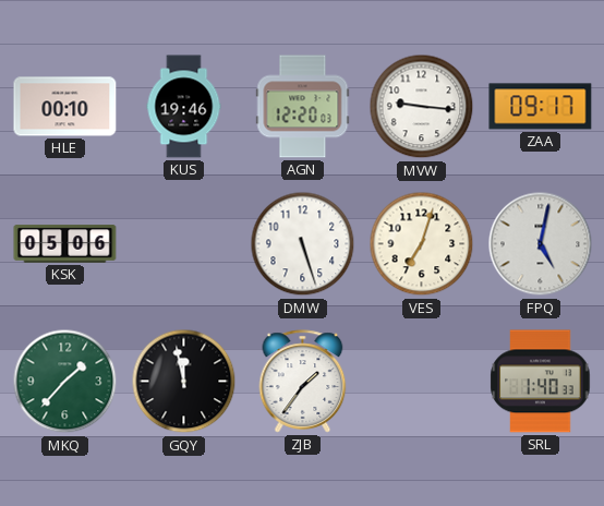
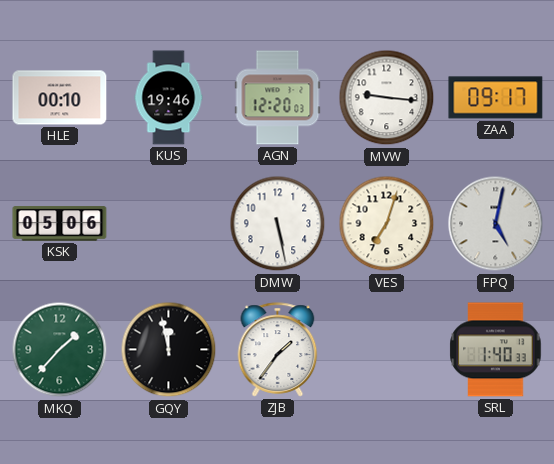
DMW: 5:27 -> 5:28 (278, 224)
